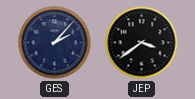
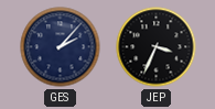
JEP: 3:39 -> 3:34 (157, 47)
